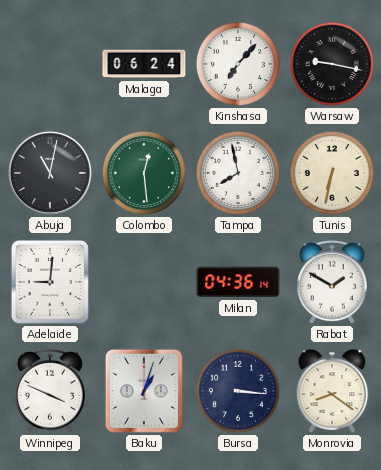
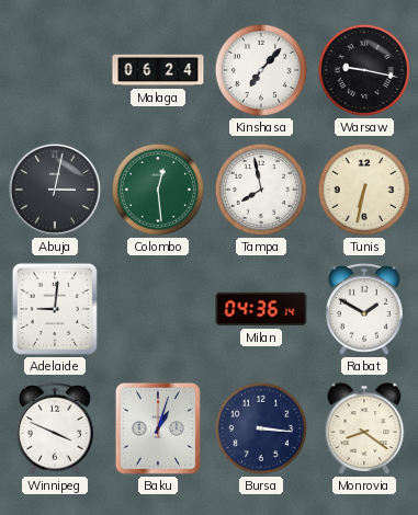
Abuja: 11:02 -> 3:02 (55, 190)
